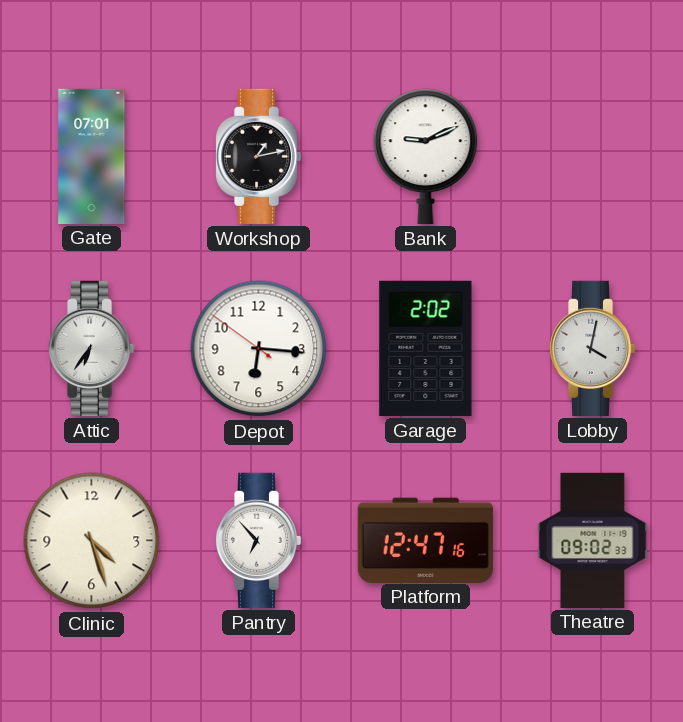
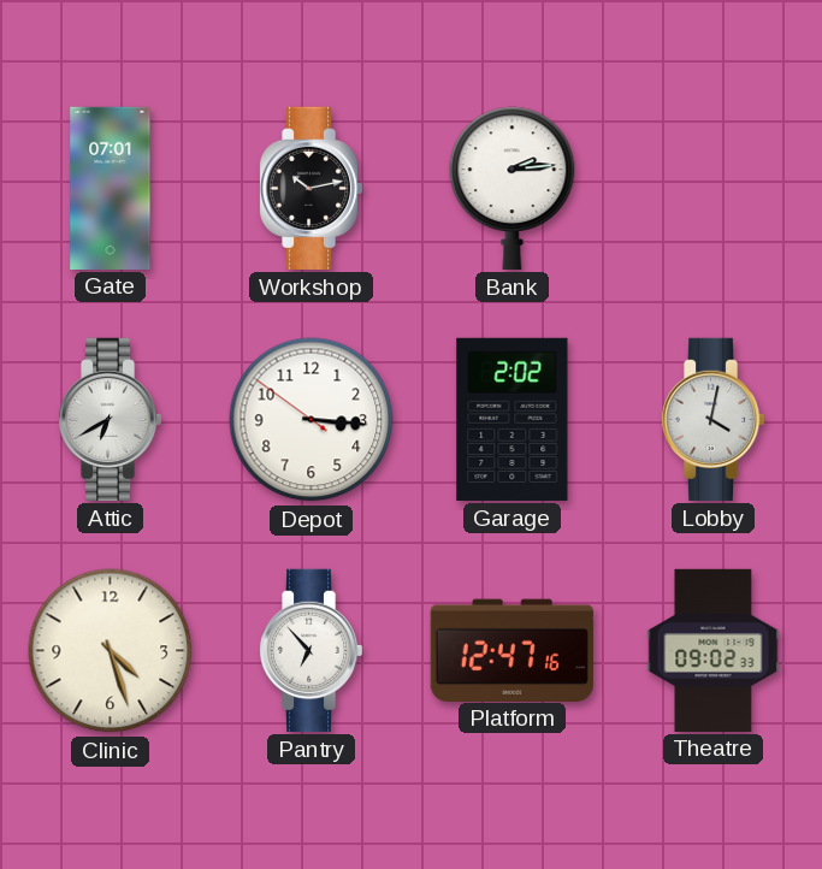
Workshop: 1:13 -> 10:13 (311, 188)
Bank: 9:11 -> 2:14 (513, 188)
Attic: 6:36 -> 6:40 (110, 419)
Depot: 6:15 -> 3:15 (312, 420)
